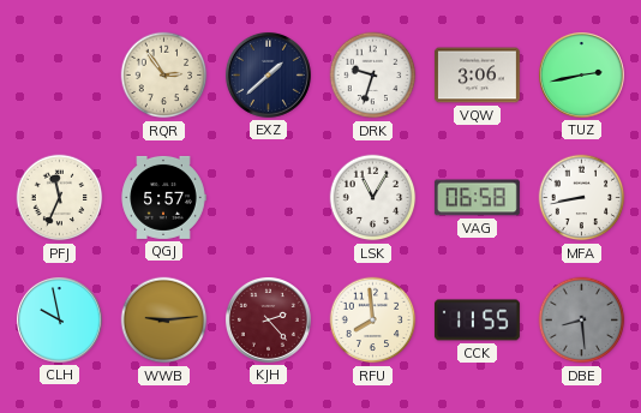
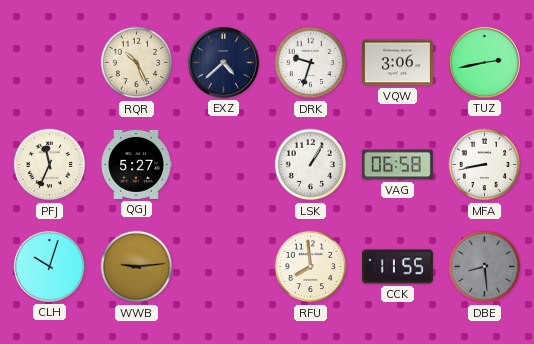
RQR: 2:54 -> 10:26 (137, 63)
EXZ: 1:38 -> 4:38 (223, 62)
QGJ: 5:57 -> 5:27 (136, 164)
LSK: 11:05 -> 1:05 (311, 165)
CLH: 9:58 -> 10:03 (49, 266)
KJH: 2:23 -> none (268, 319)
